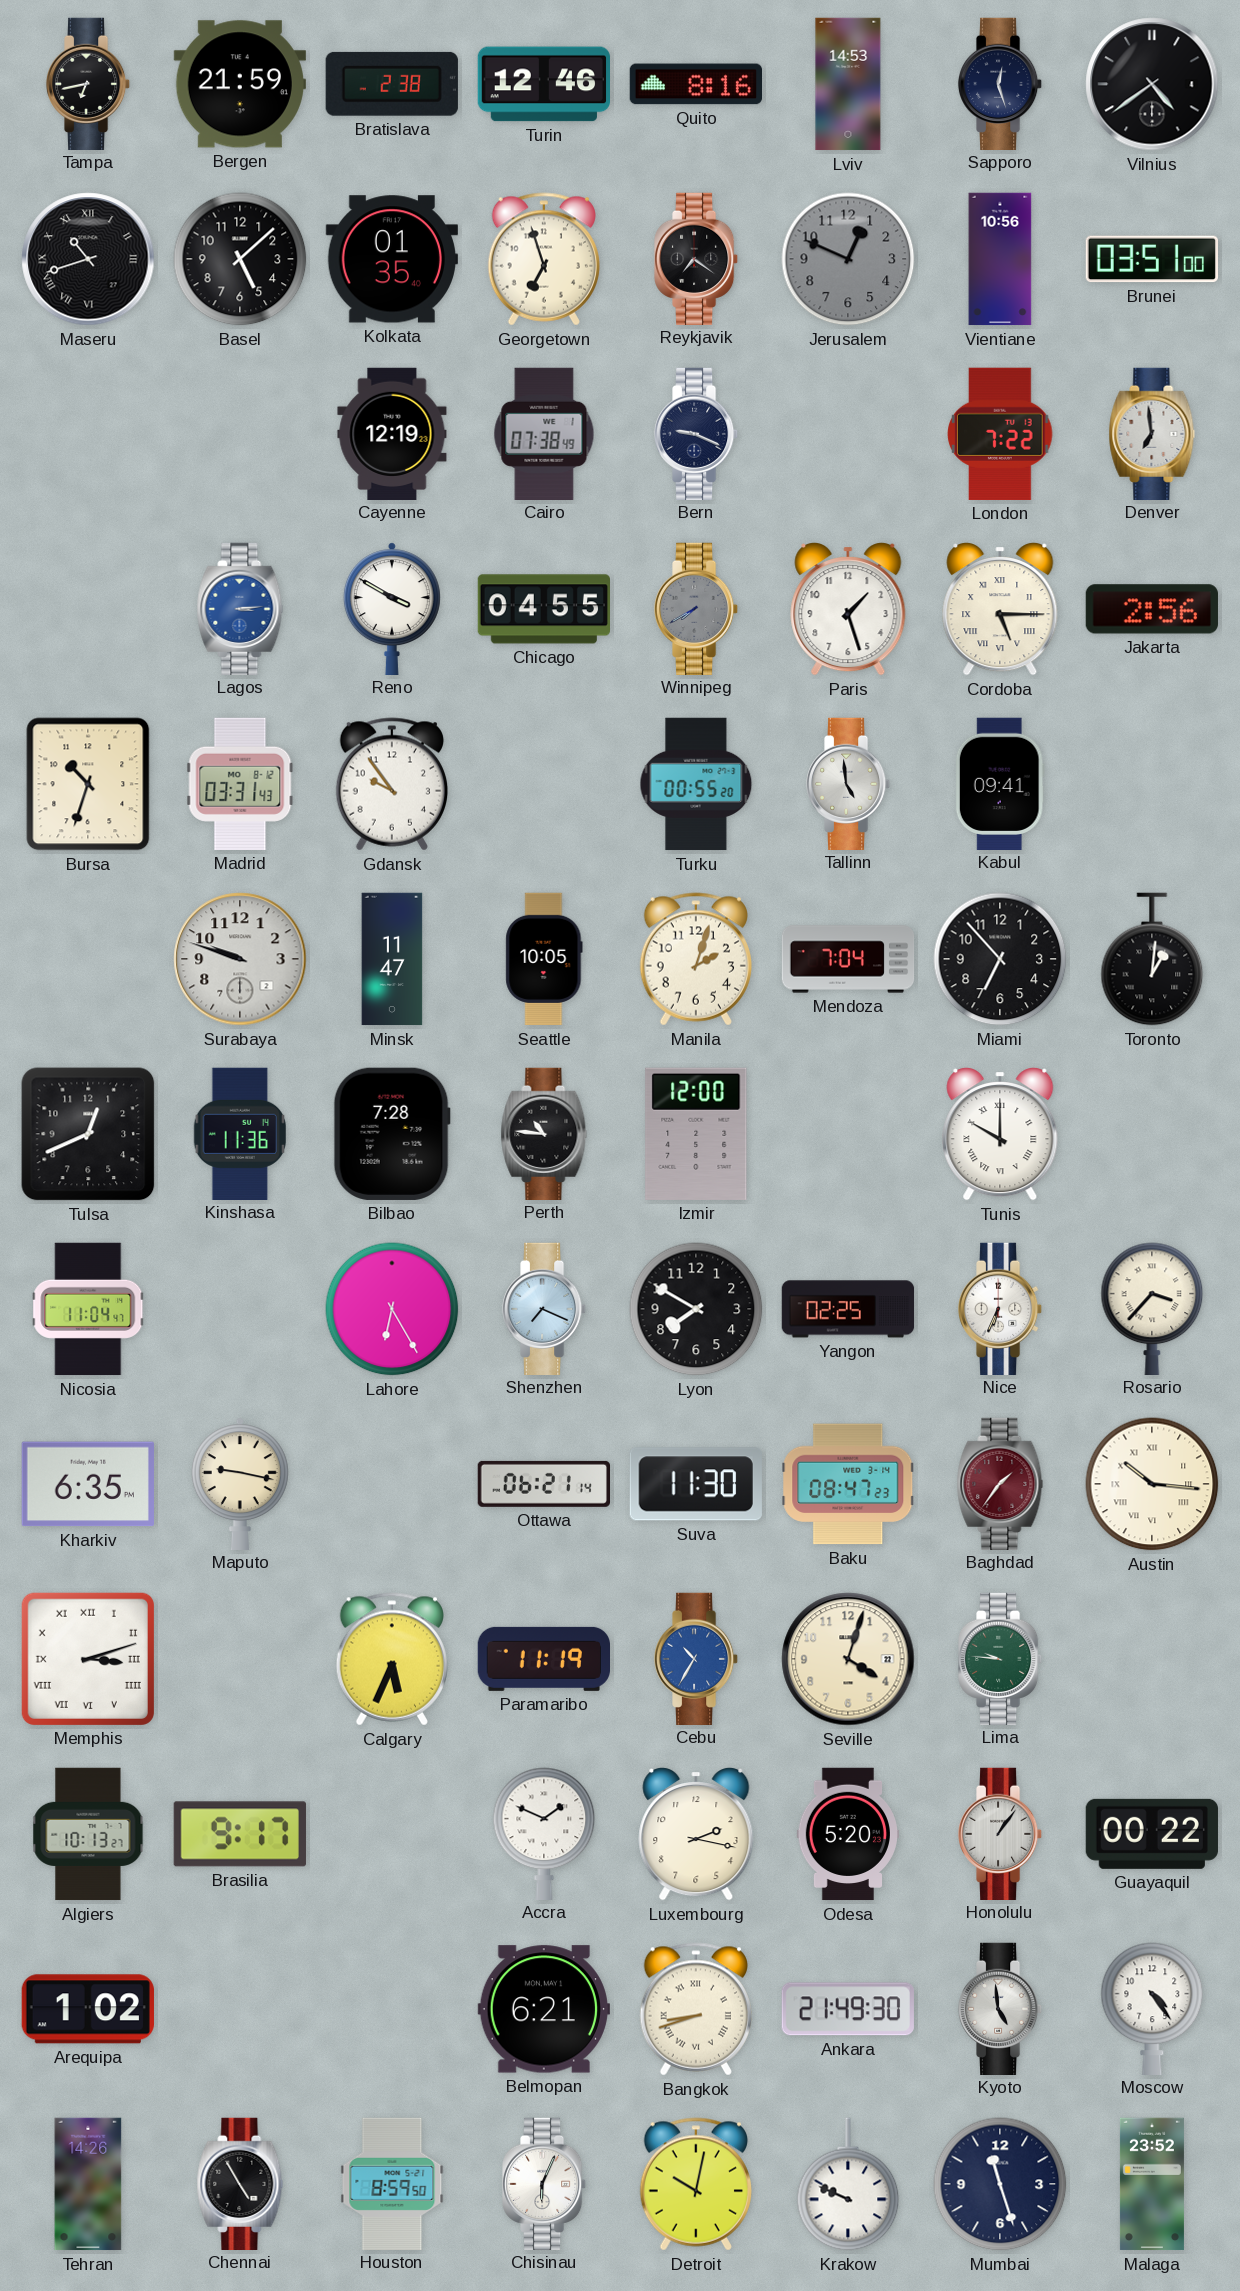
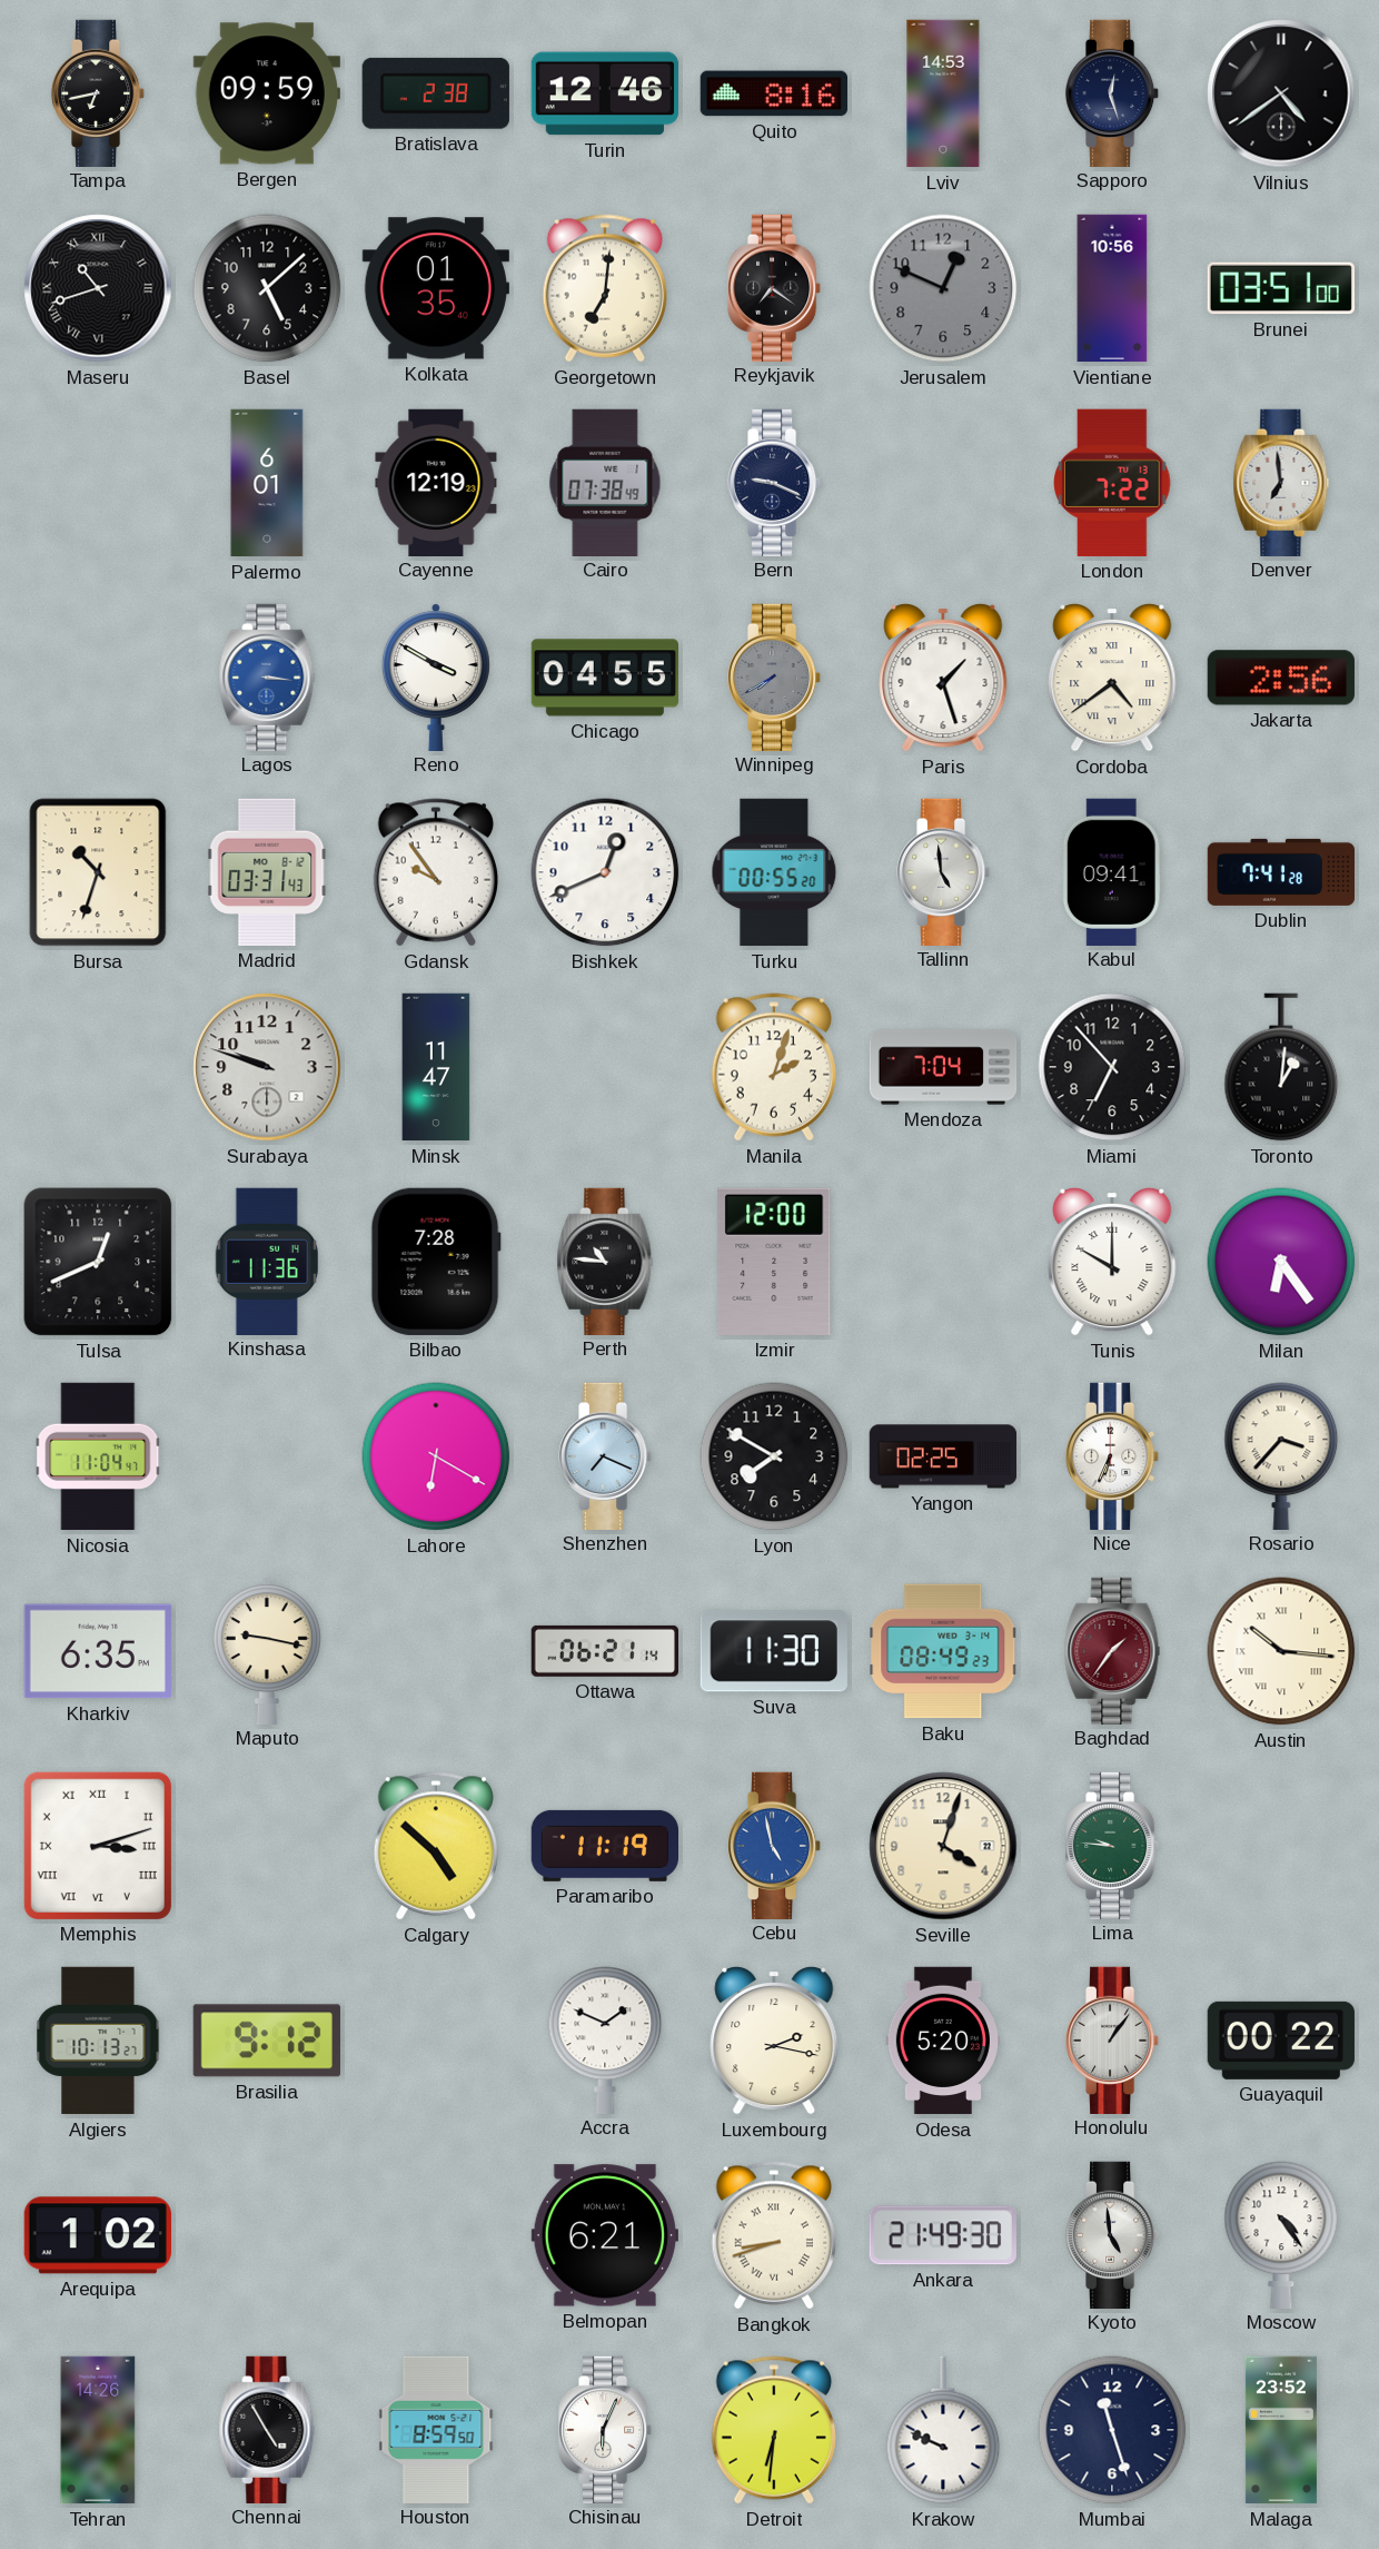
Bergen: 21:59 -> 09:59 (267, 93)
Georgetown: 6:57 -> 7:01 (604, 288)
Palermo: none -> 6:01 (267, 483)
Lagos: 3:14 -> 3:16 (267, 676)
Cordoba: 5:15 -> 4:39 (1112, 679)
Bishkek: none -> 12:41 (605, 872)
Dublin: none -> 7:41 (1281, 872)
Seattle: 10:05 -> none (544, 959)
Milan: none -> 6:24 (1281, 1262)
Lahore: 6:25 -> 6:20 (436, 1456)
Baku: 08:47 -> 08:49 (943, 1651)
Calgary: 5:34 -> 4:52 (435, 1846)
Cebu: 10:35 -> 4:58 (774, 1845)
Brasilia: 9:17 -> 9:12 (267, 2041)
Detroit: 10:02 -> 6:31 (773, 2430)
